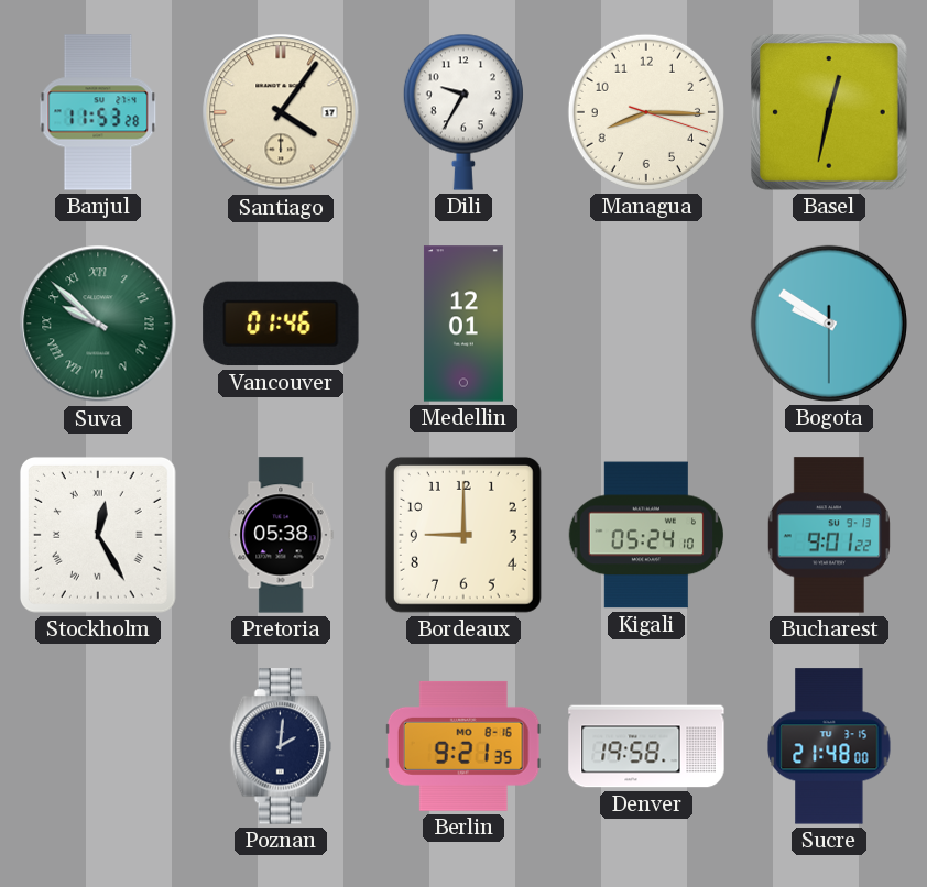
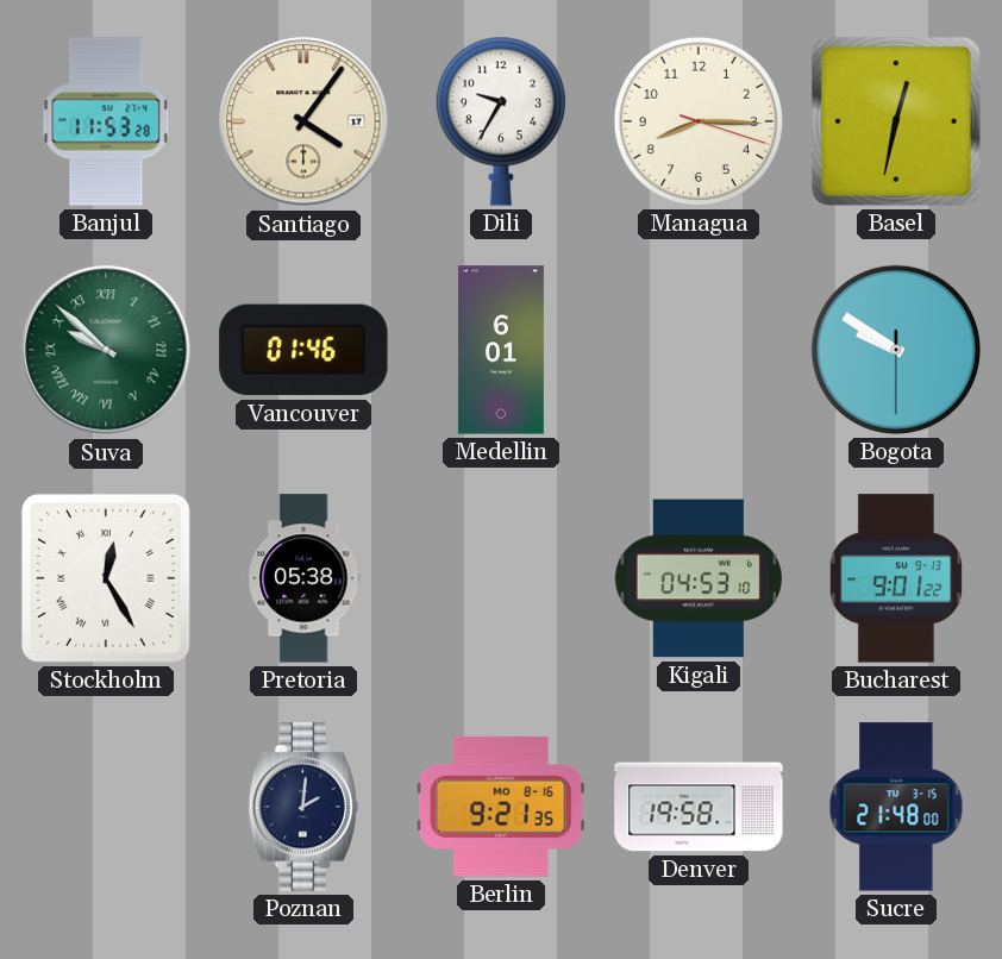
Medellin: 12:01 -> 6:01 (501, 350)
Bordeaux: 9:00 -> none (463, 535)
Kigali: 05:24 -> 04:53 (697, 578)
